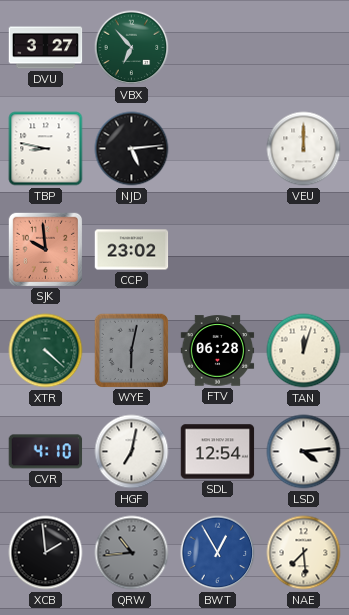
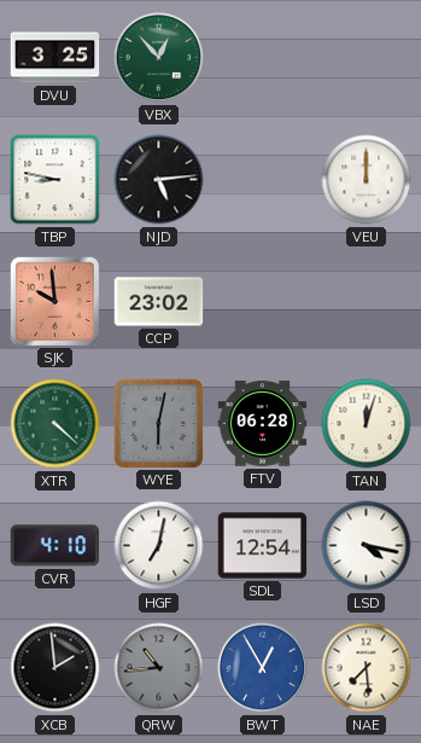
DVU: 3:27 -> 3:25 (55, 58)
VBX: 6:53 -> 12:53 (159, 58)
LSD: 4:14 -> 4:17 (367, 546)
